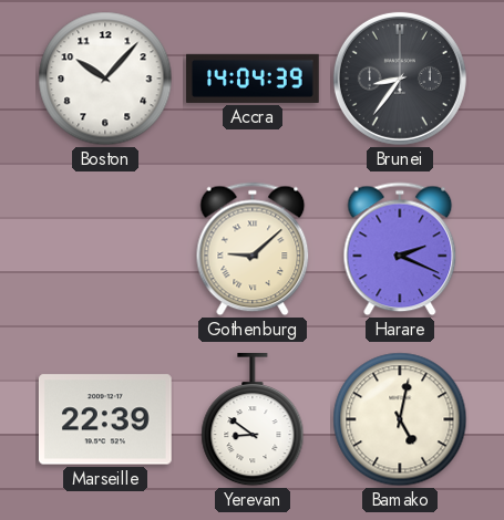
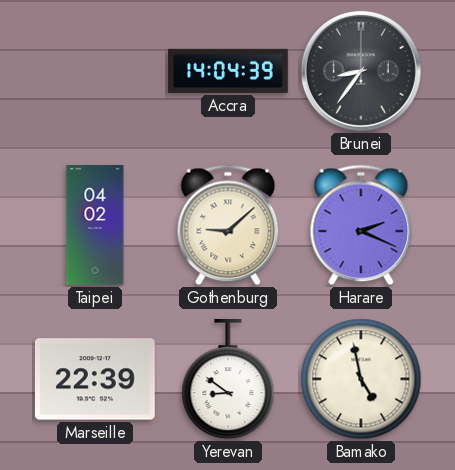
Boston: 10:07 -> none (105, 79)
Taipei: none -> 04:02 (95, 225)
Bamako: 5:02 -> 4:58 (361, 379)
